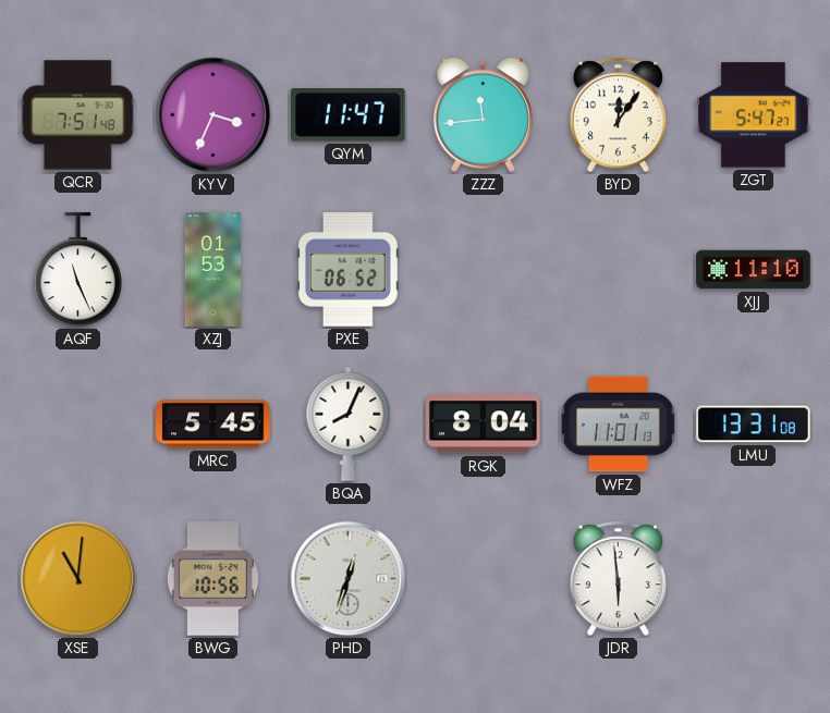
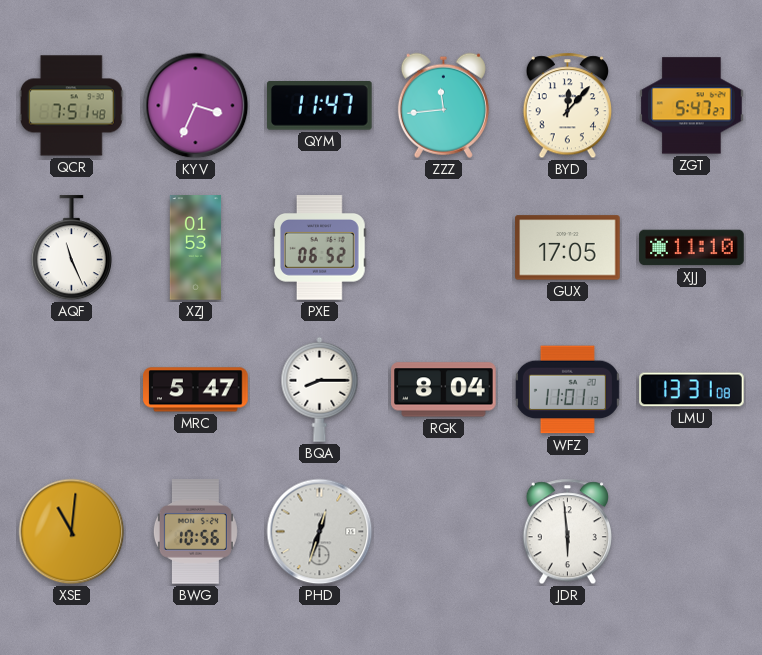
BYD: 12:06 -> 12:07 (567, 106)
GUX: none -> 17:05 (568, 248)
MRC: 5:45 -> 5:47 (196, 390)
BQA: 8:04 -> 8:15 (320, 389)
